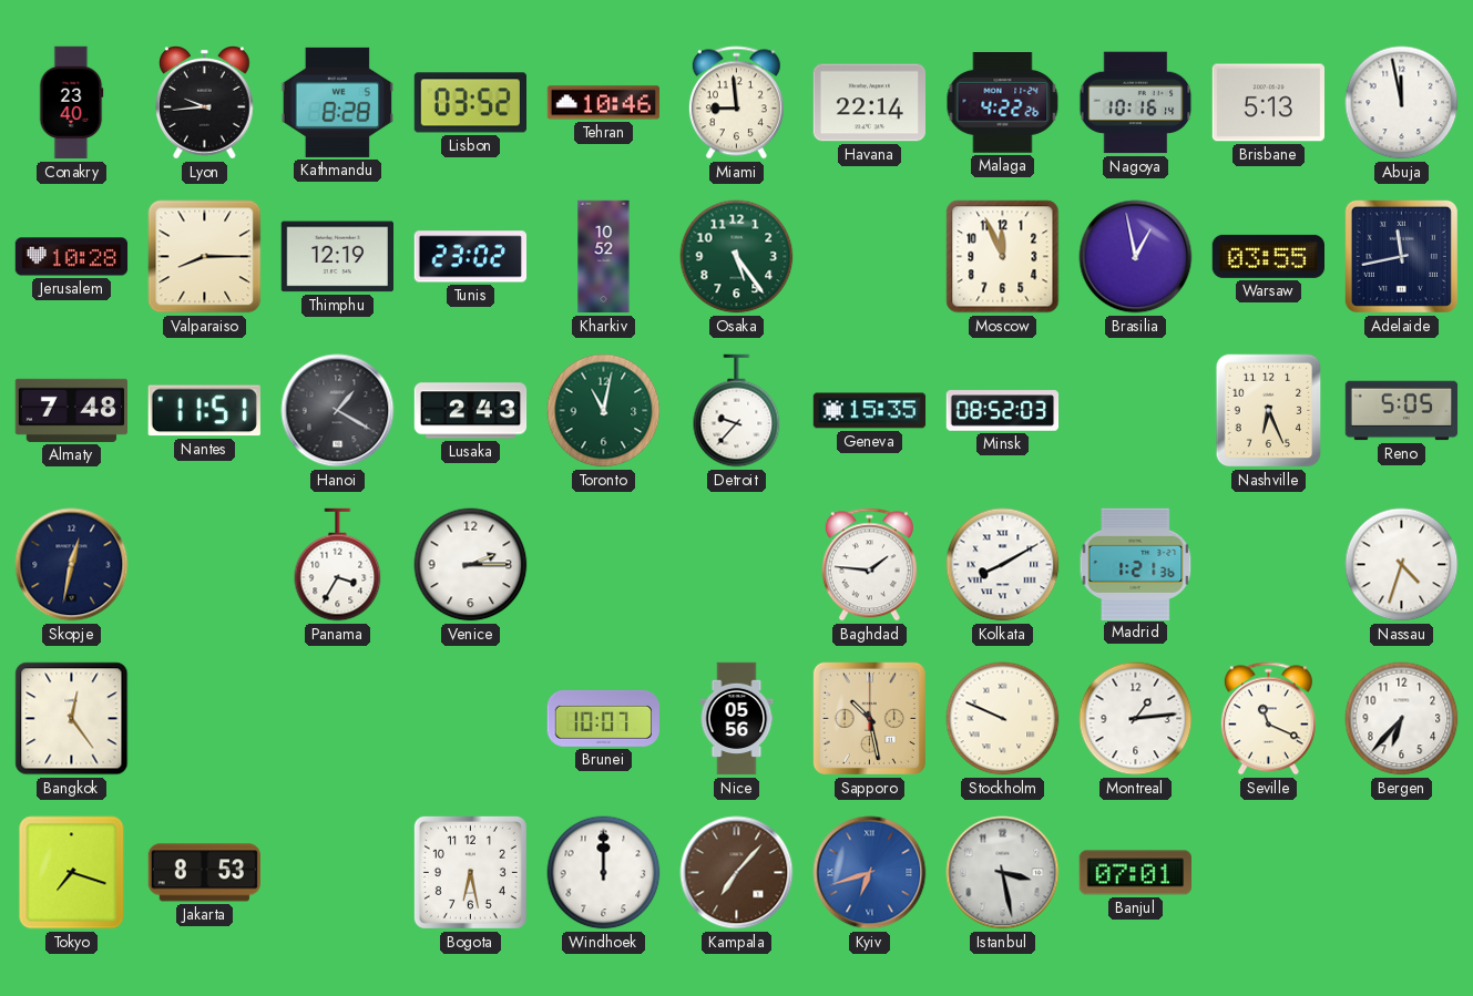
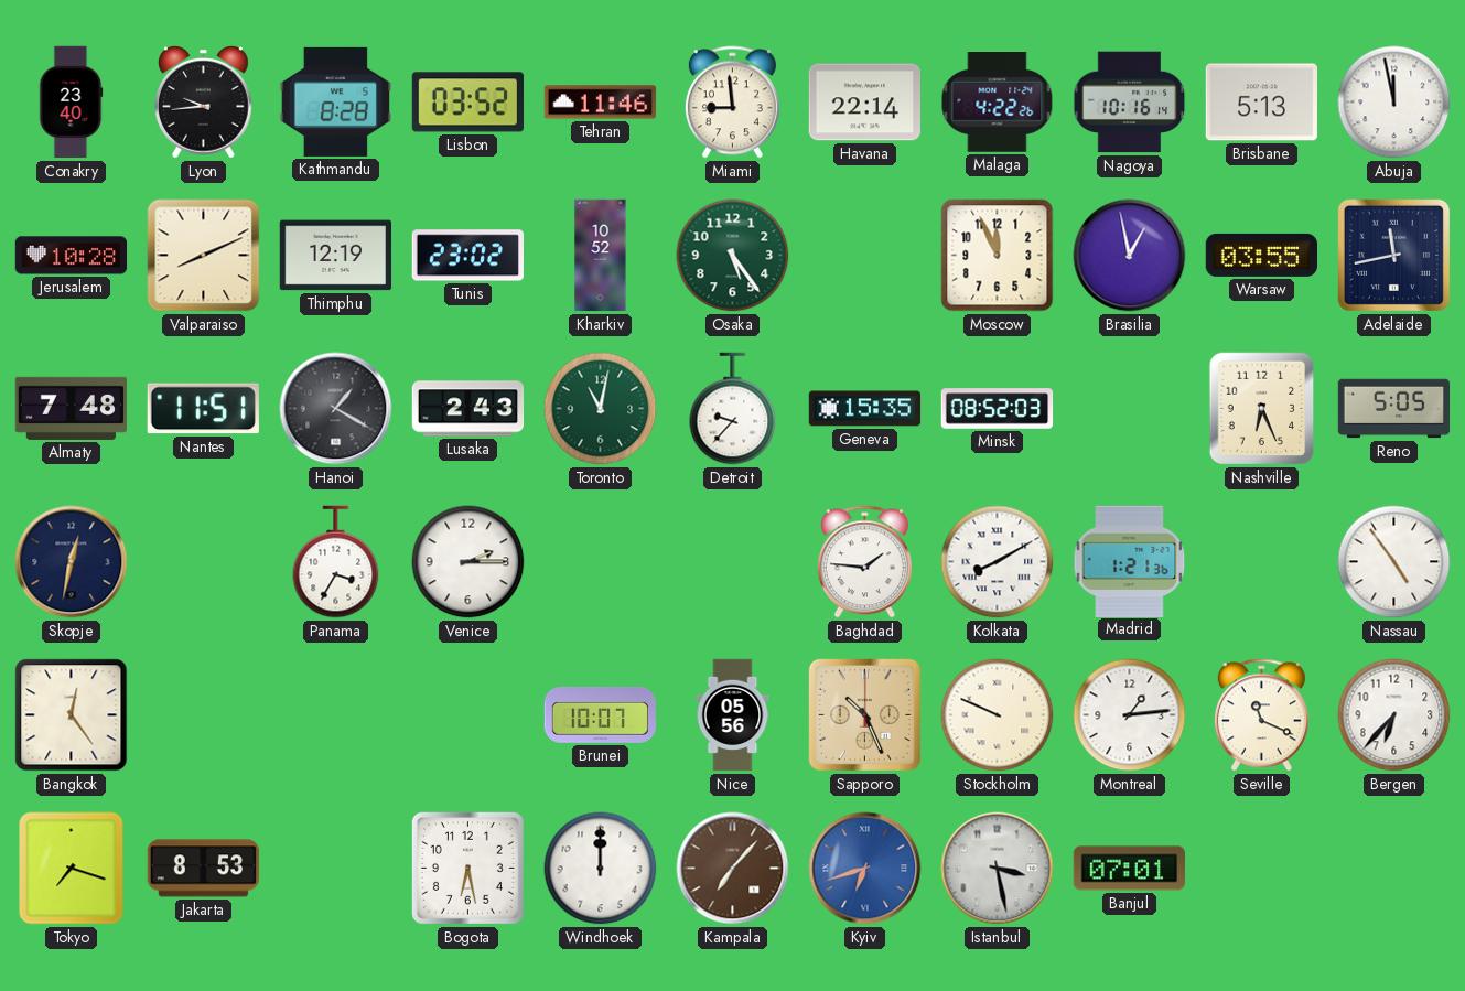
Tehran: 10:46 -> 11:46 (601, 103)
Valparaiso: 8:15 -> 8:11 (204, 256)
Nassau: 4:33 -> 4:54 (1394, 562)
Sapporo: 10:28 -> 10:26 (864, 714)
